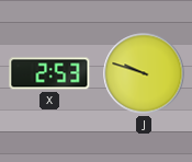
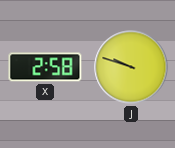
X: 2:53 -> 2:58 (45, 67)
